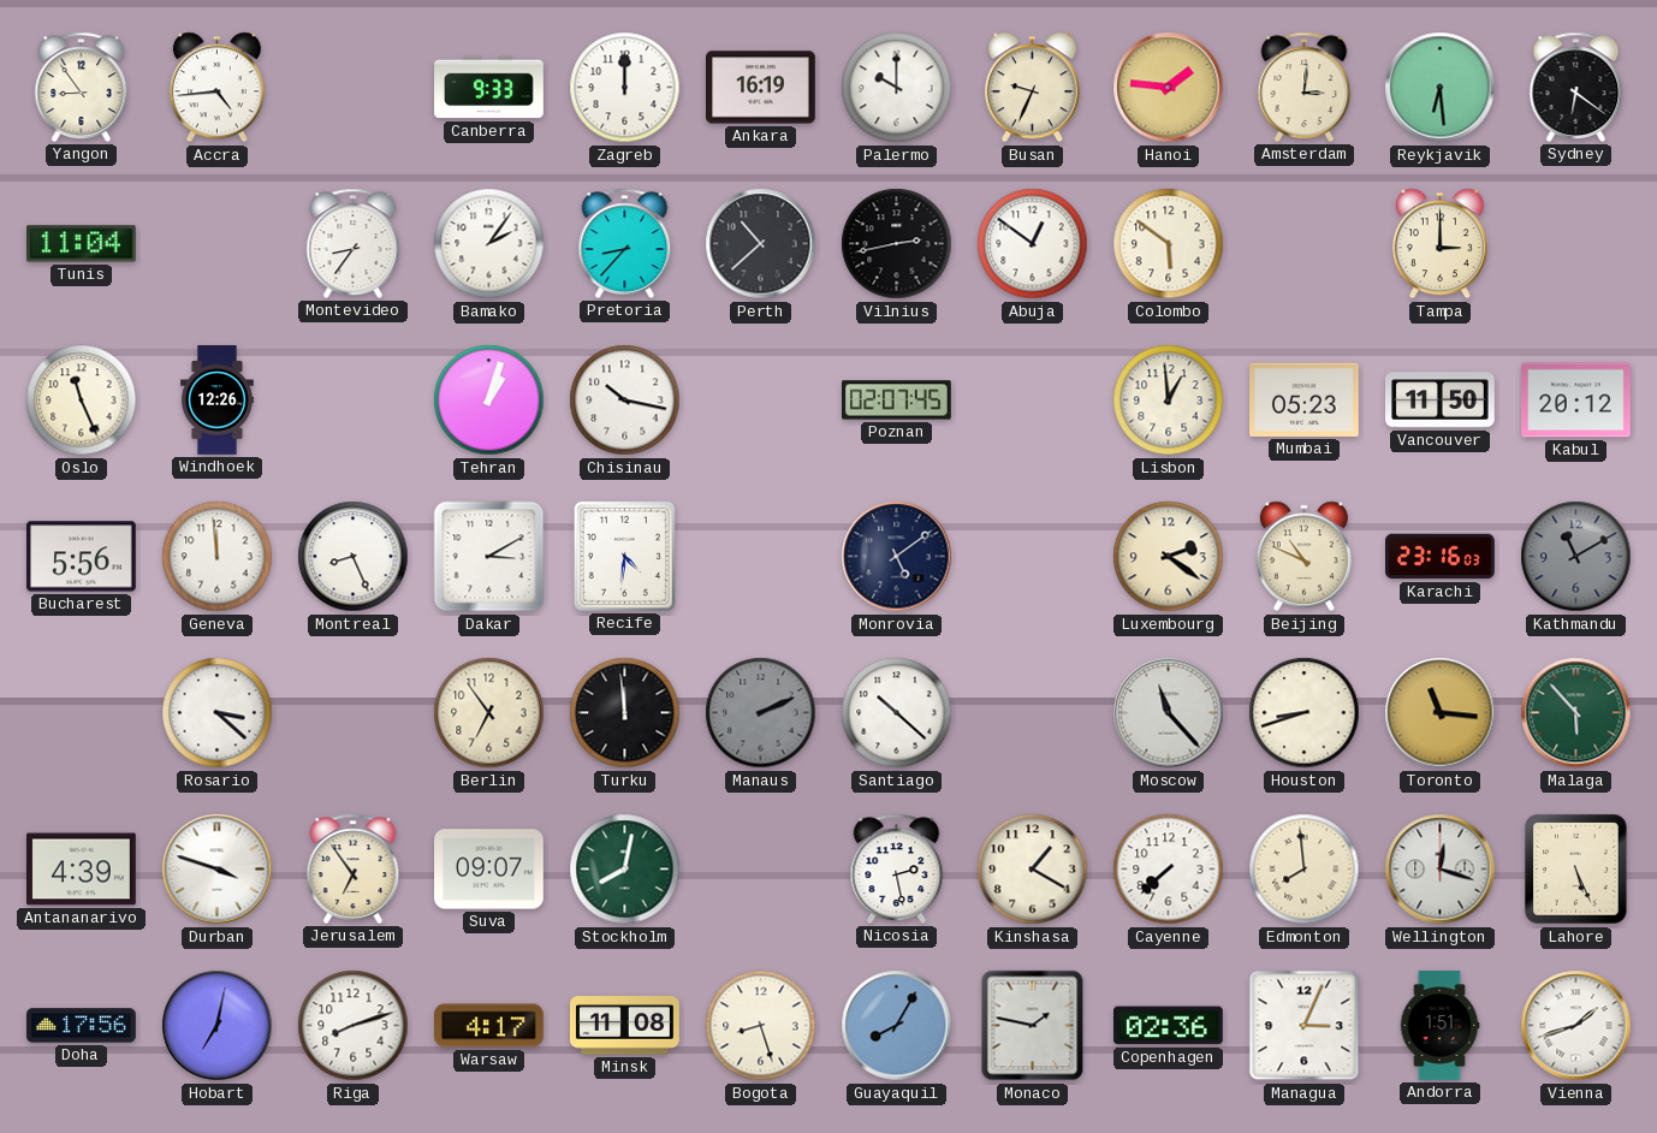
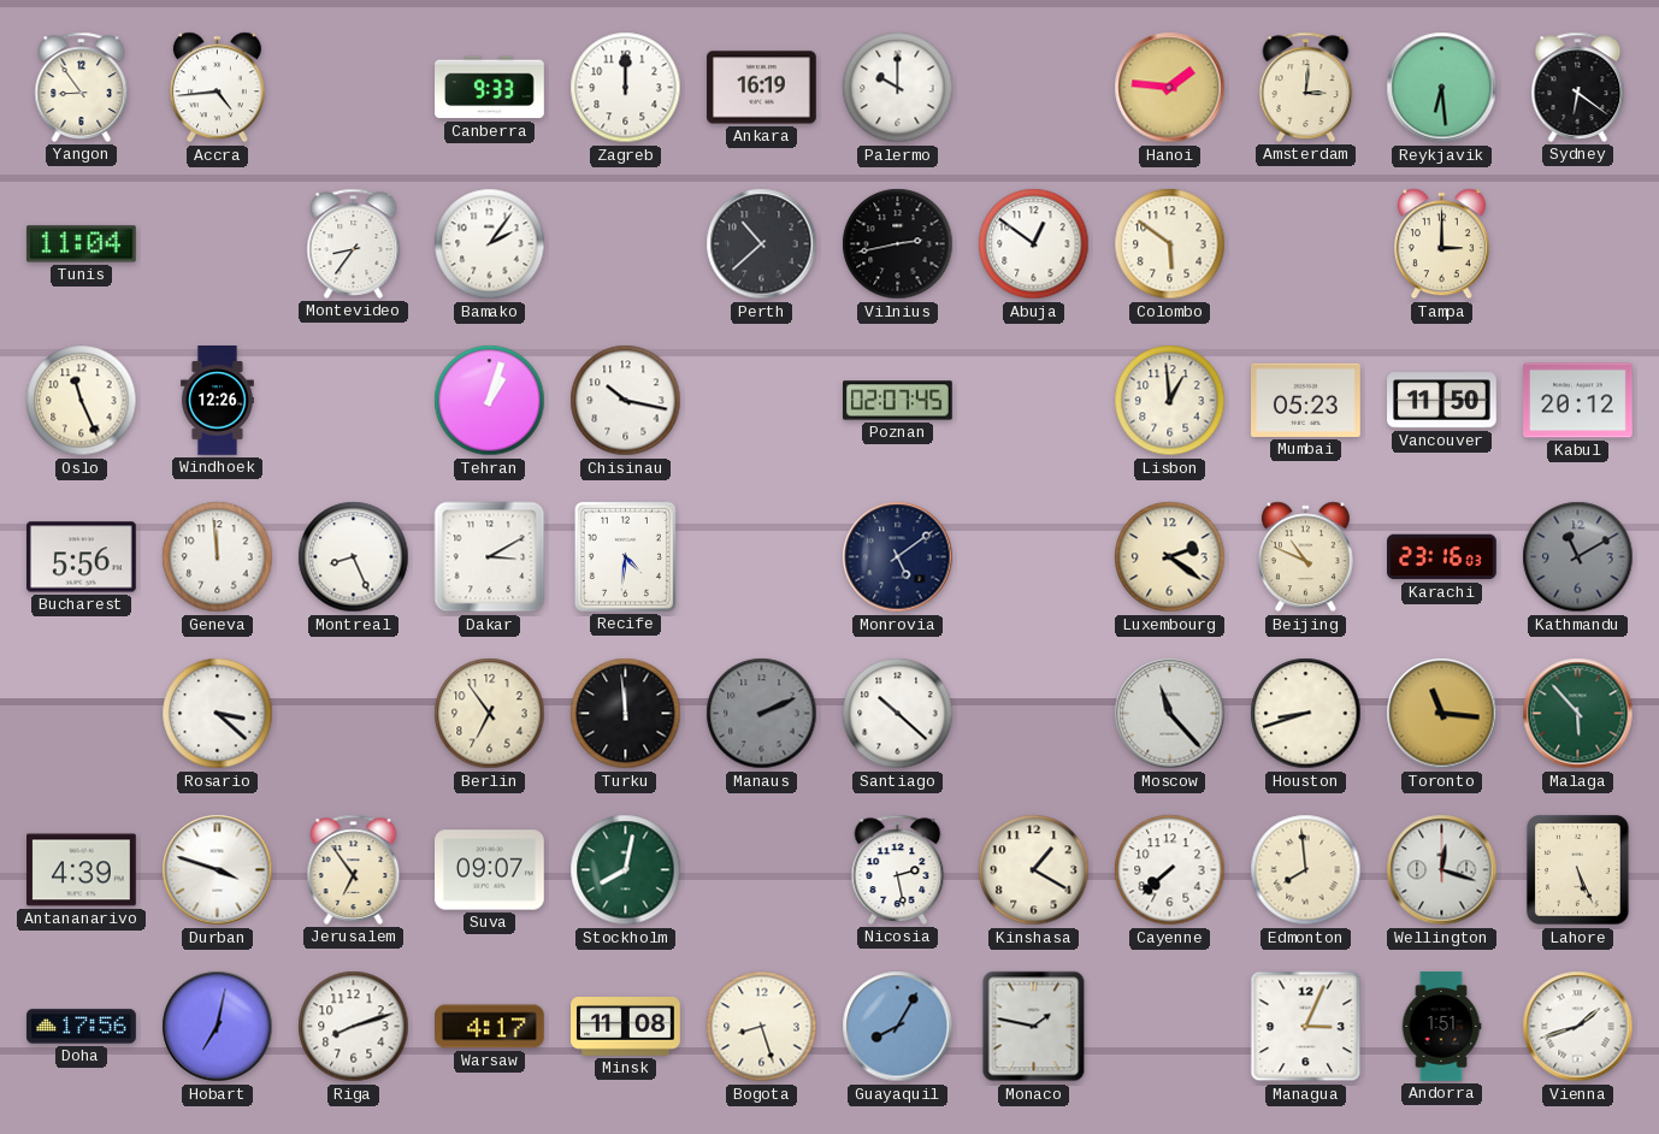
Busan: 9:34 -> none (1032, 88)
Pretoria: 8:37 -> none (625, 243)
Copenhagen: 02:36 -> none (1169, 1026)
